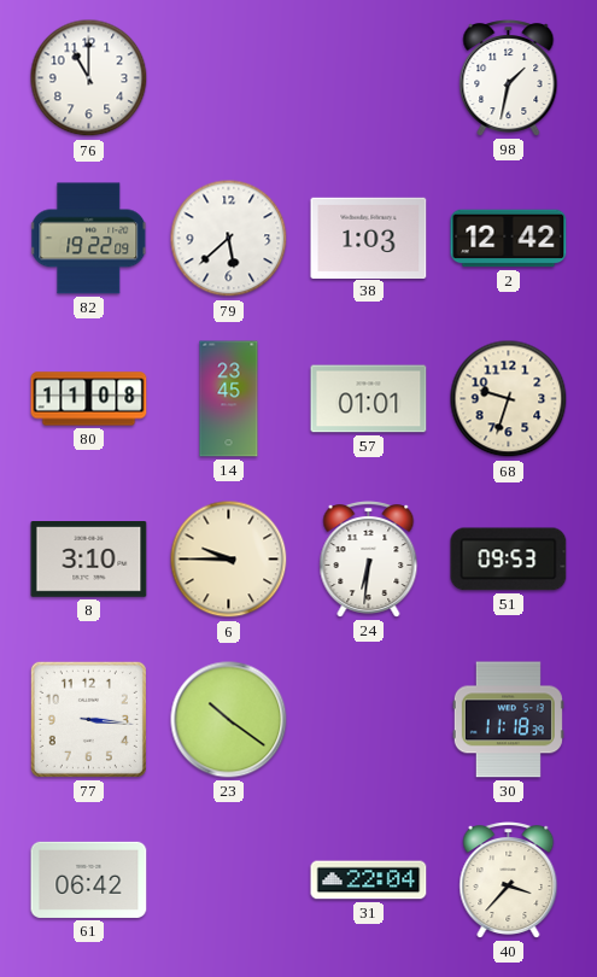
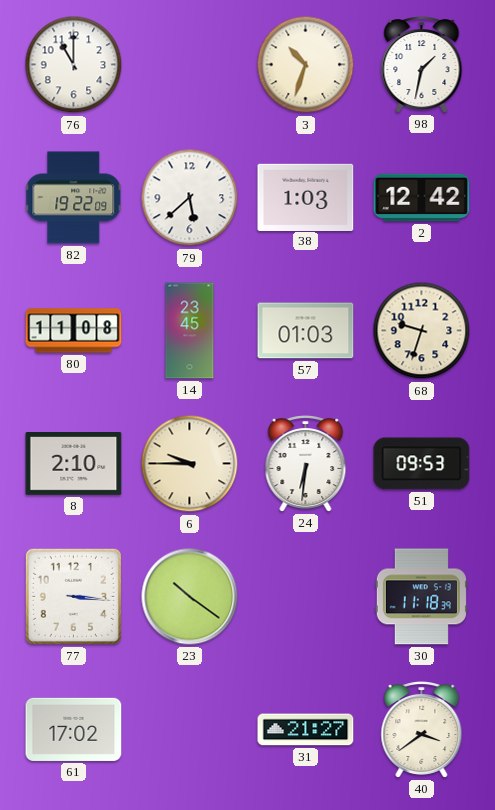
3: none -> 10:33 (306, 65)
57: 01:01 -> 01:03 (306, 331)
8: 3:10 -> 2:10 (74, 464)
61: 06:42 -> 17:02 (74, 729)
31: 22:04 -> 21:27 (306, 730)
40: 3:37 -> 3:39 (422, 730)
